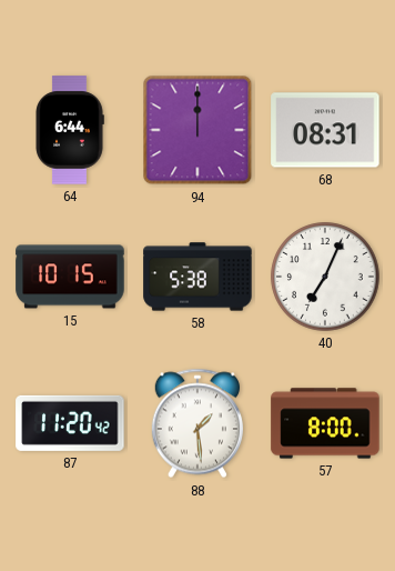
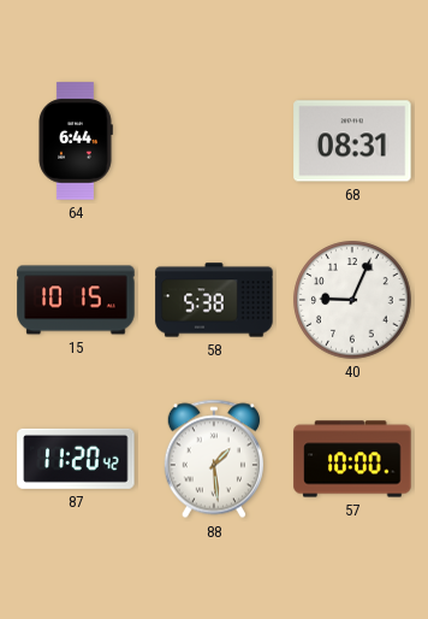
94: 12:00 -> none (197, 130)
40: 7:04 -> 9:04 (352, 300)
57: 8:00 -> 10:00 (352, 459)
